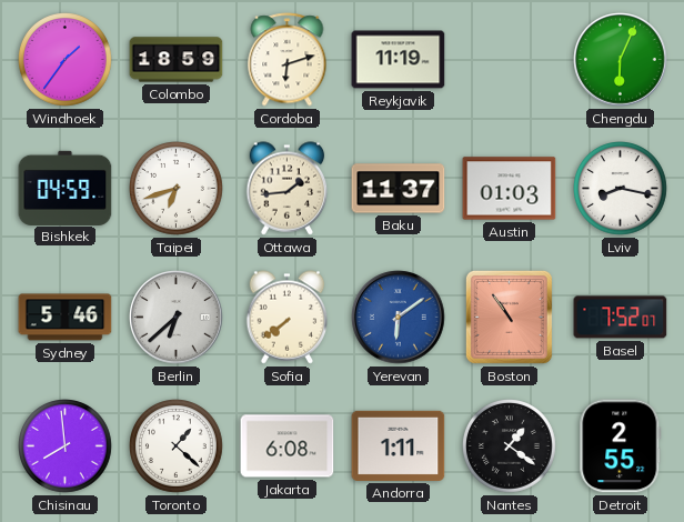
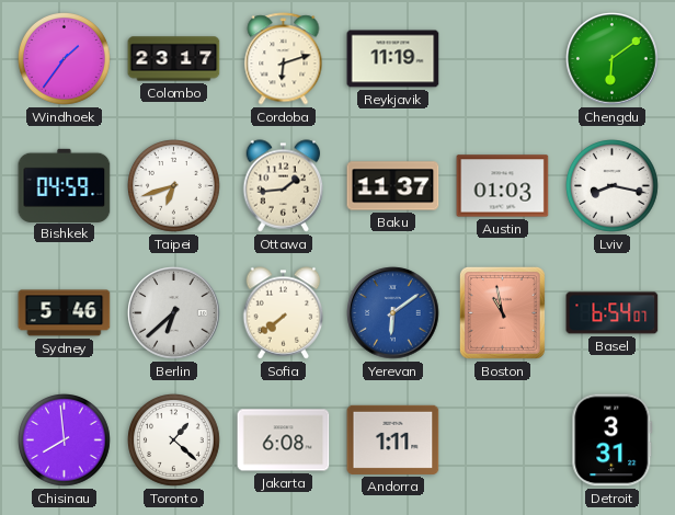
Colombo: 18:59 -> 23:17 (174, 59)
Chengdu: 6:04 -> 6:09 (613, 59)
Boston: 10:54 -> 10:58 (502, 312)
Basel: 7:52 -> 6:54 (613, 313)
Nantes: 1:21 -> none (510, 446)
Detroit: 2:55 -> 3:31 (613, 440)
